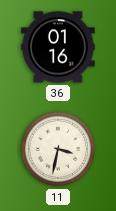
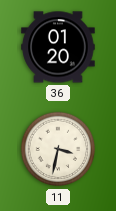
36: 01:16 -> 01:20 (58, 47)
